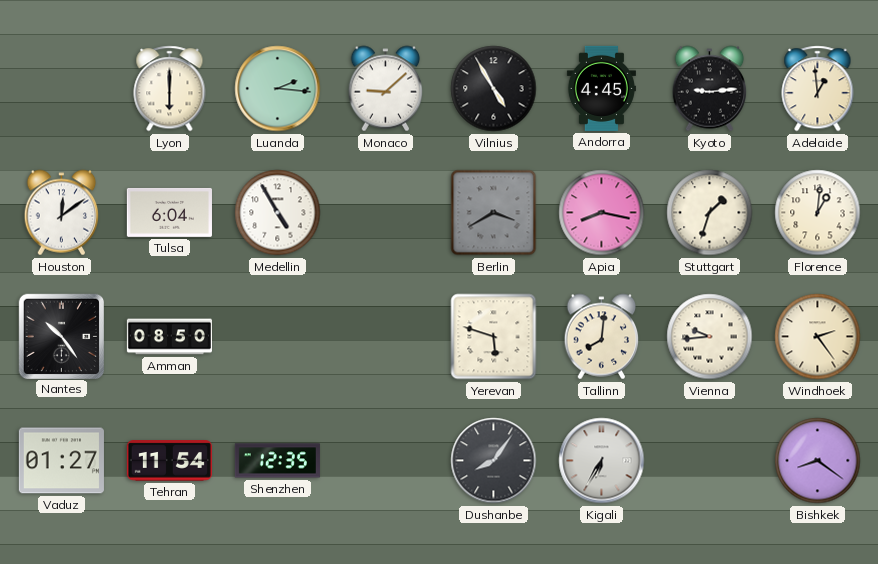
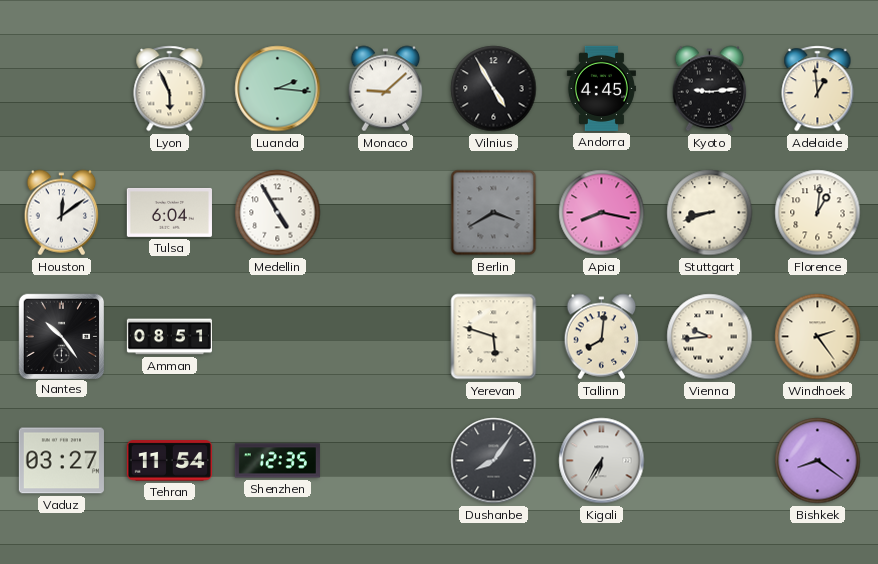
Lyon: 6:00 -> 5:56 (170, 89)
Stuttgart: 1:33 -> 8:42 (710, 213)
Amman: 08:50 -> 08:51 (169, 337)
Vaduz: 01:27 -> 03:27 (61, 461)
